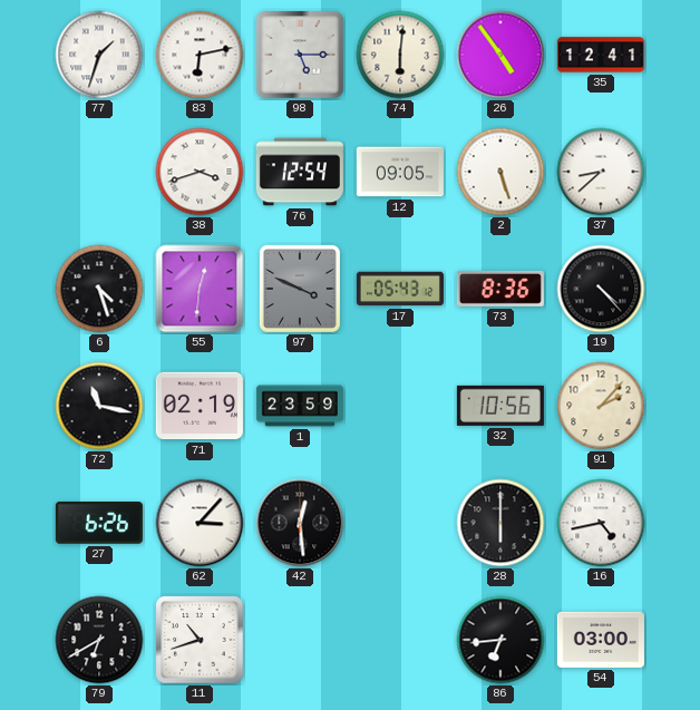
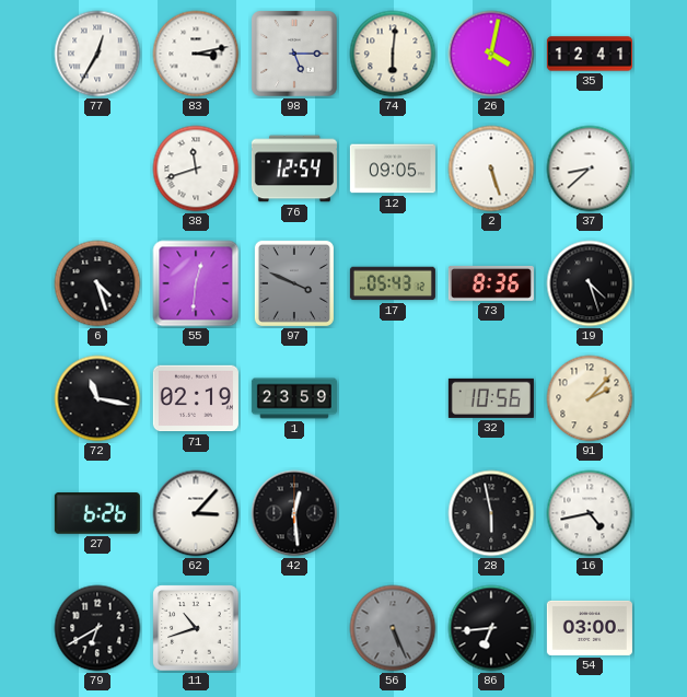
77: 1:33 -> 12:35 (97, 54)
83: 6:13 -> 3:13 (196, 54)
26: 4:54 -> 4:02 (491, 54)
38: 3:42 -> 11:42 (196, 169)
19: 4:23 -> 4:27 (590, 283)
28: 6:00 -> 5:58 (491, 513)
56: none -> 5:26 (393, 628)
